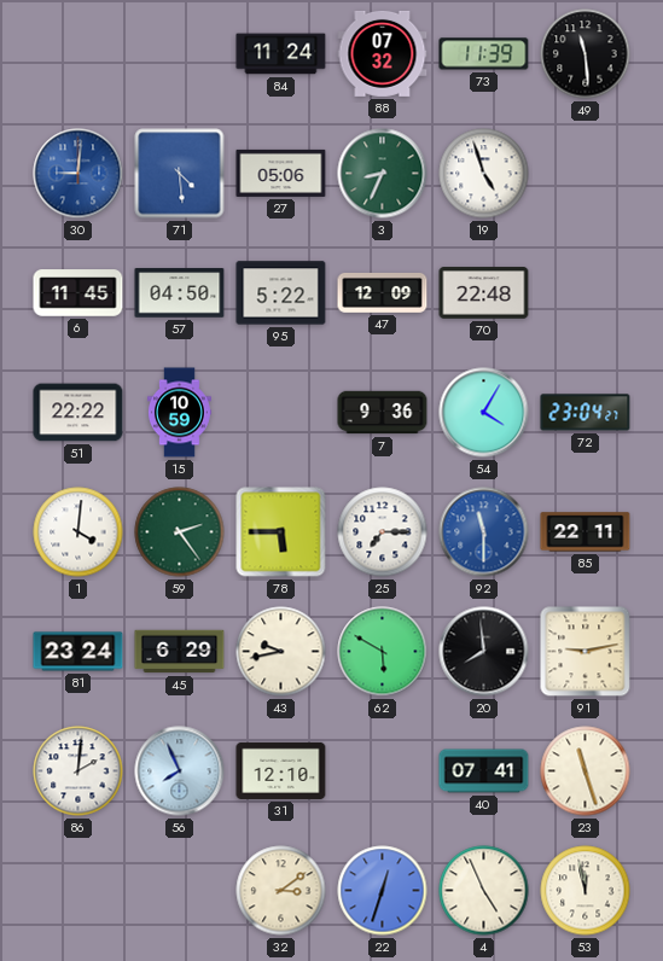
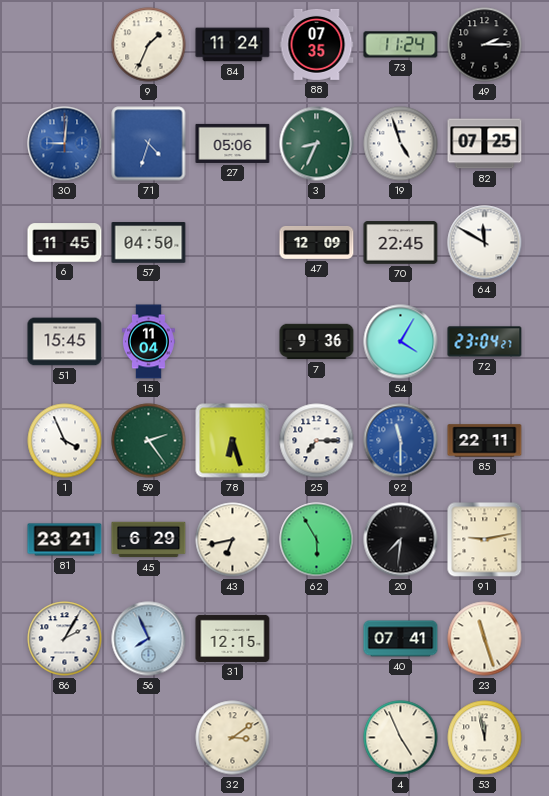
9: none -> 1:34 (149, 45)
88: 07:32 -> 07:35 (317, 44)
73: 11:39 -> 11:24 (401, 45)
49: 11:29 -> 2:15 (485, 45)
71: 4:29 -> 4:33 (149, 144)
82: none -> 07:25 (485, 144)
95: 5:22 -> none (281, 293)
70: 22:48 -> 22:45 (401, 243)
64: none -> 11:50 (485, 243)
51: 22:22 -> 15:45 (65, 342)
15: 10:59 -> 11:04 (148, 342)
1: 4:01 -> 3:56 (65, 441)
78: 5:45 -> 6:27 (233, 441)
81: 23:24 -> 23:21 (65, 540)
43: 9:43 -> 6:43 (233, 540)
62: 5:50 -> 5:55 (317, 540)
20: 7:59 -> 7:31 (401, 540)
86: 2:01 -> 2:05 (65, 639)
31: 12:10 -> 12:15 (233, 638)
22: 12:33 -> none (383, 891)
